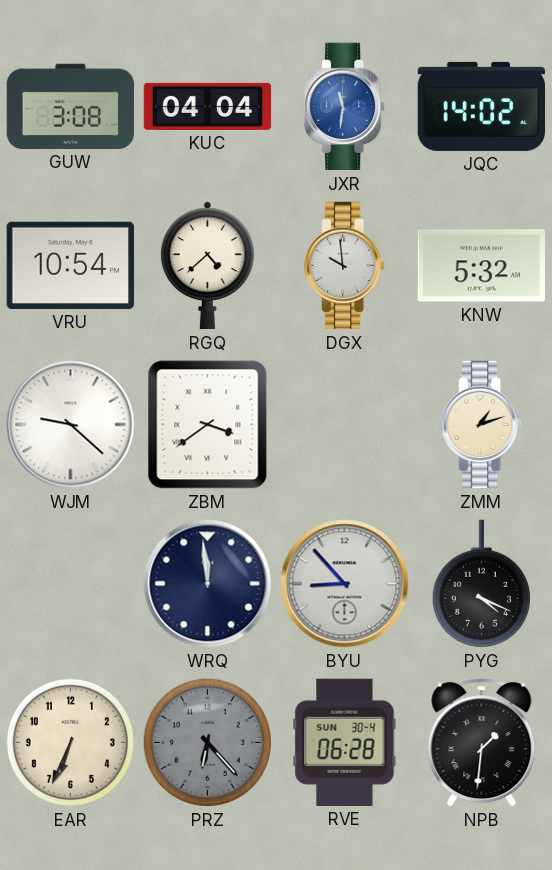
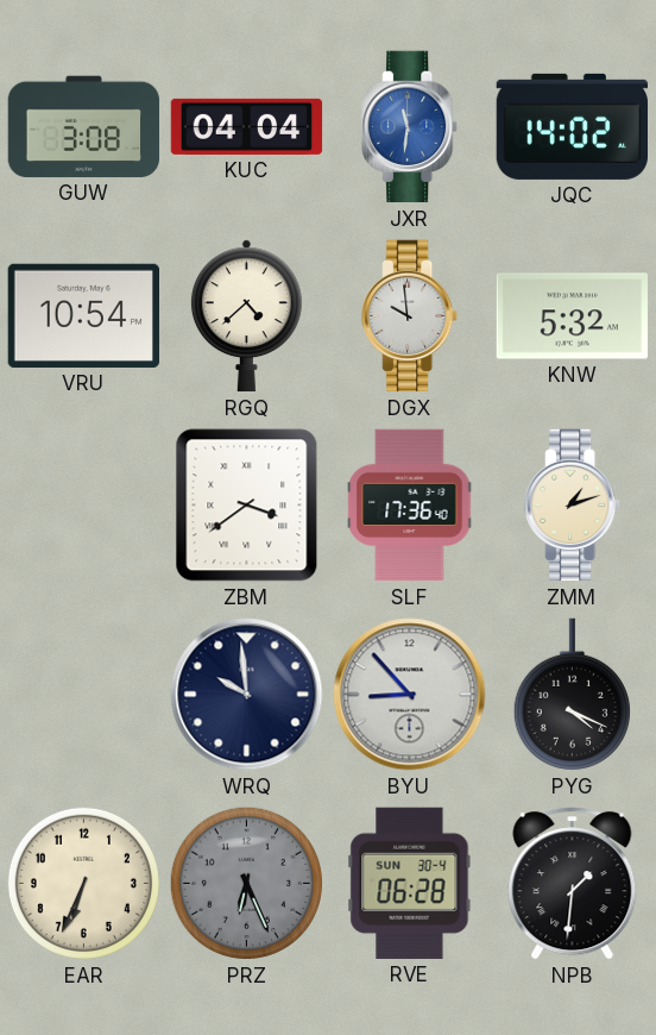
WJM: 9:22 -> none (71, 425)
SLF: none -> 17:36 (410, 506)
WRQ: 11:59 -> 9:59 (247, 695)
PRZ: 6:23 -> 6:26 (246, 883)
